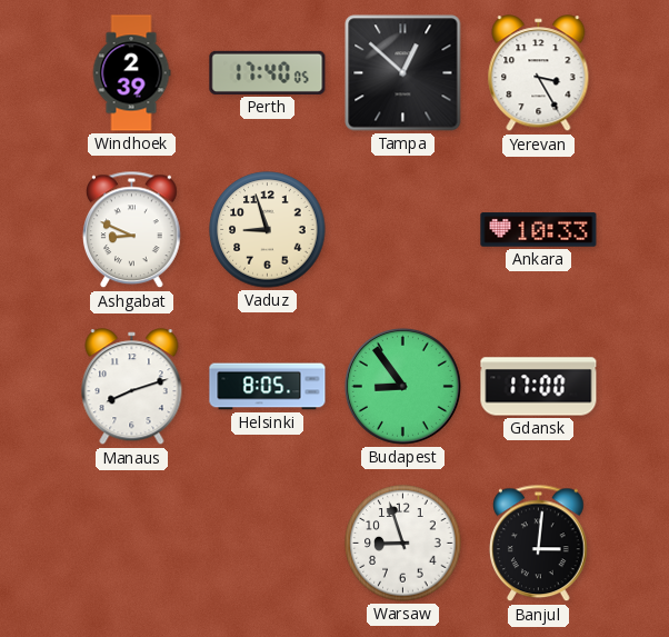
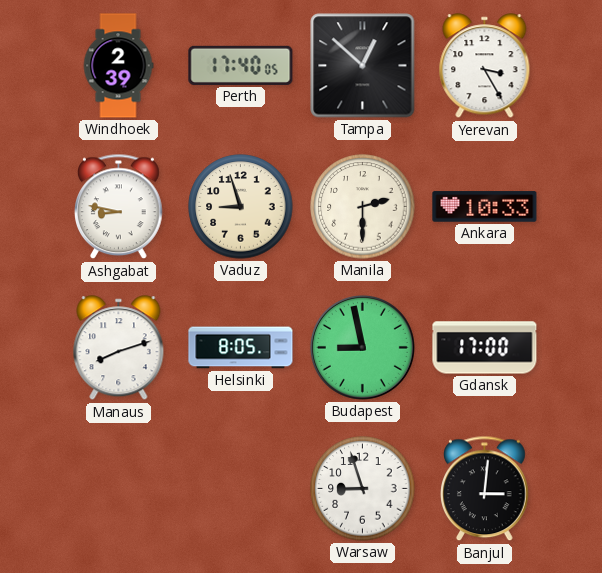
Ashgabat: 8:49 -> 8:47 (119, 207)
Manila: none -> 2:30 (363, 207)
Budapest: 8:54 -> 8:58 (362, 347)
